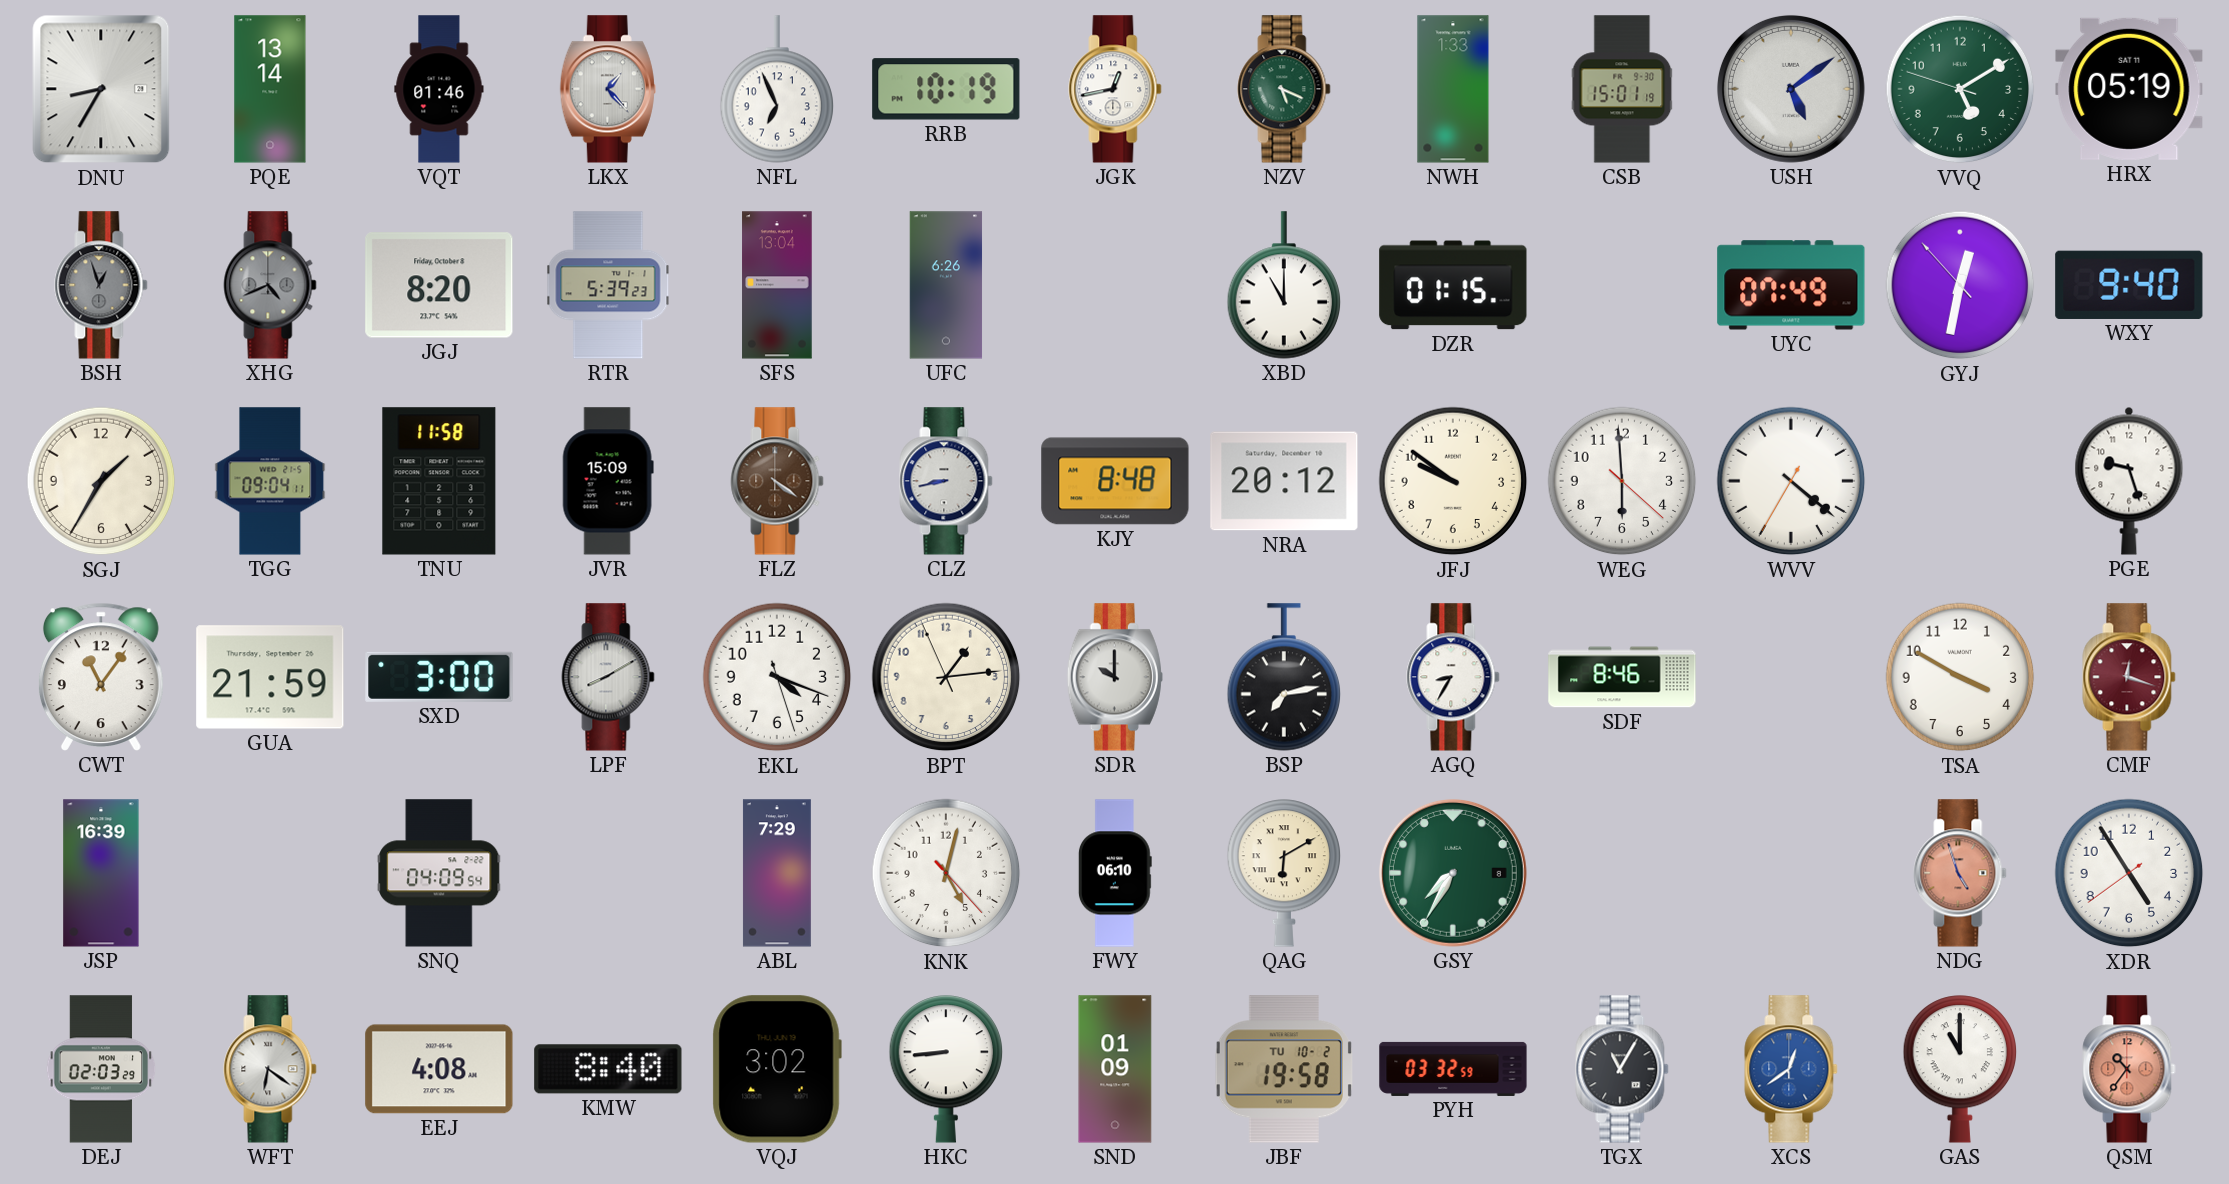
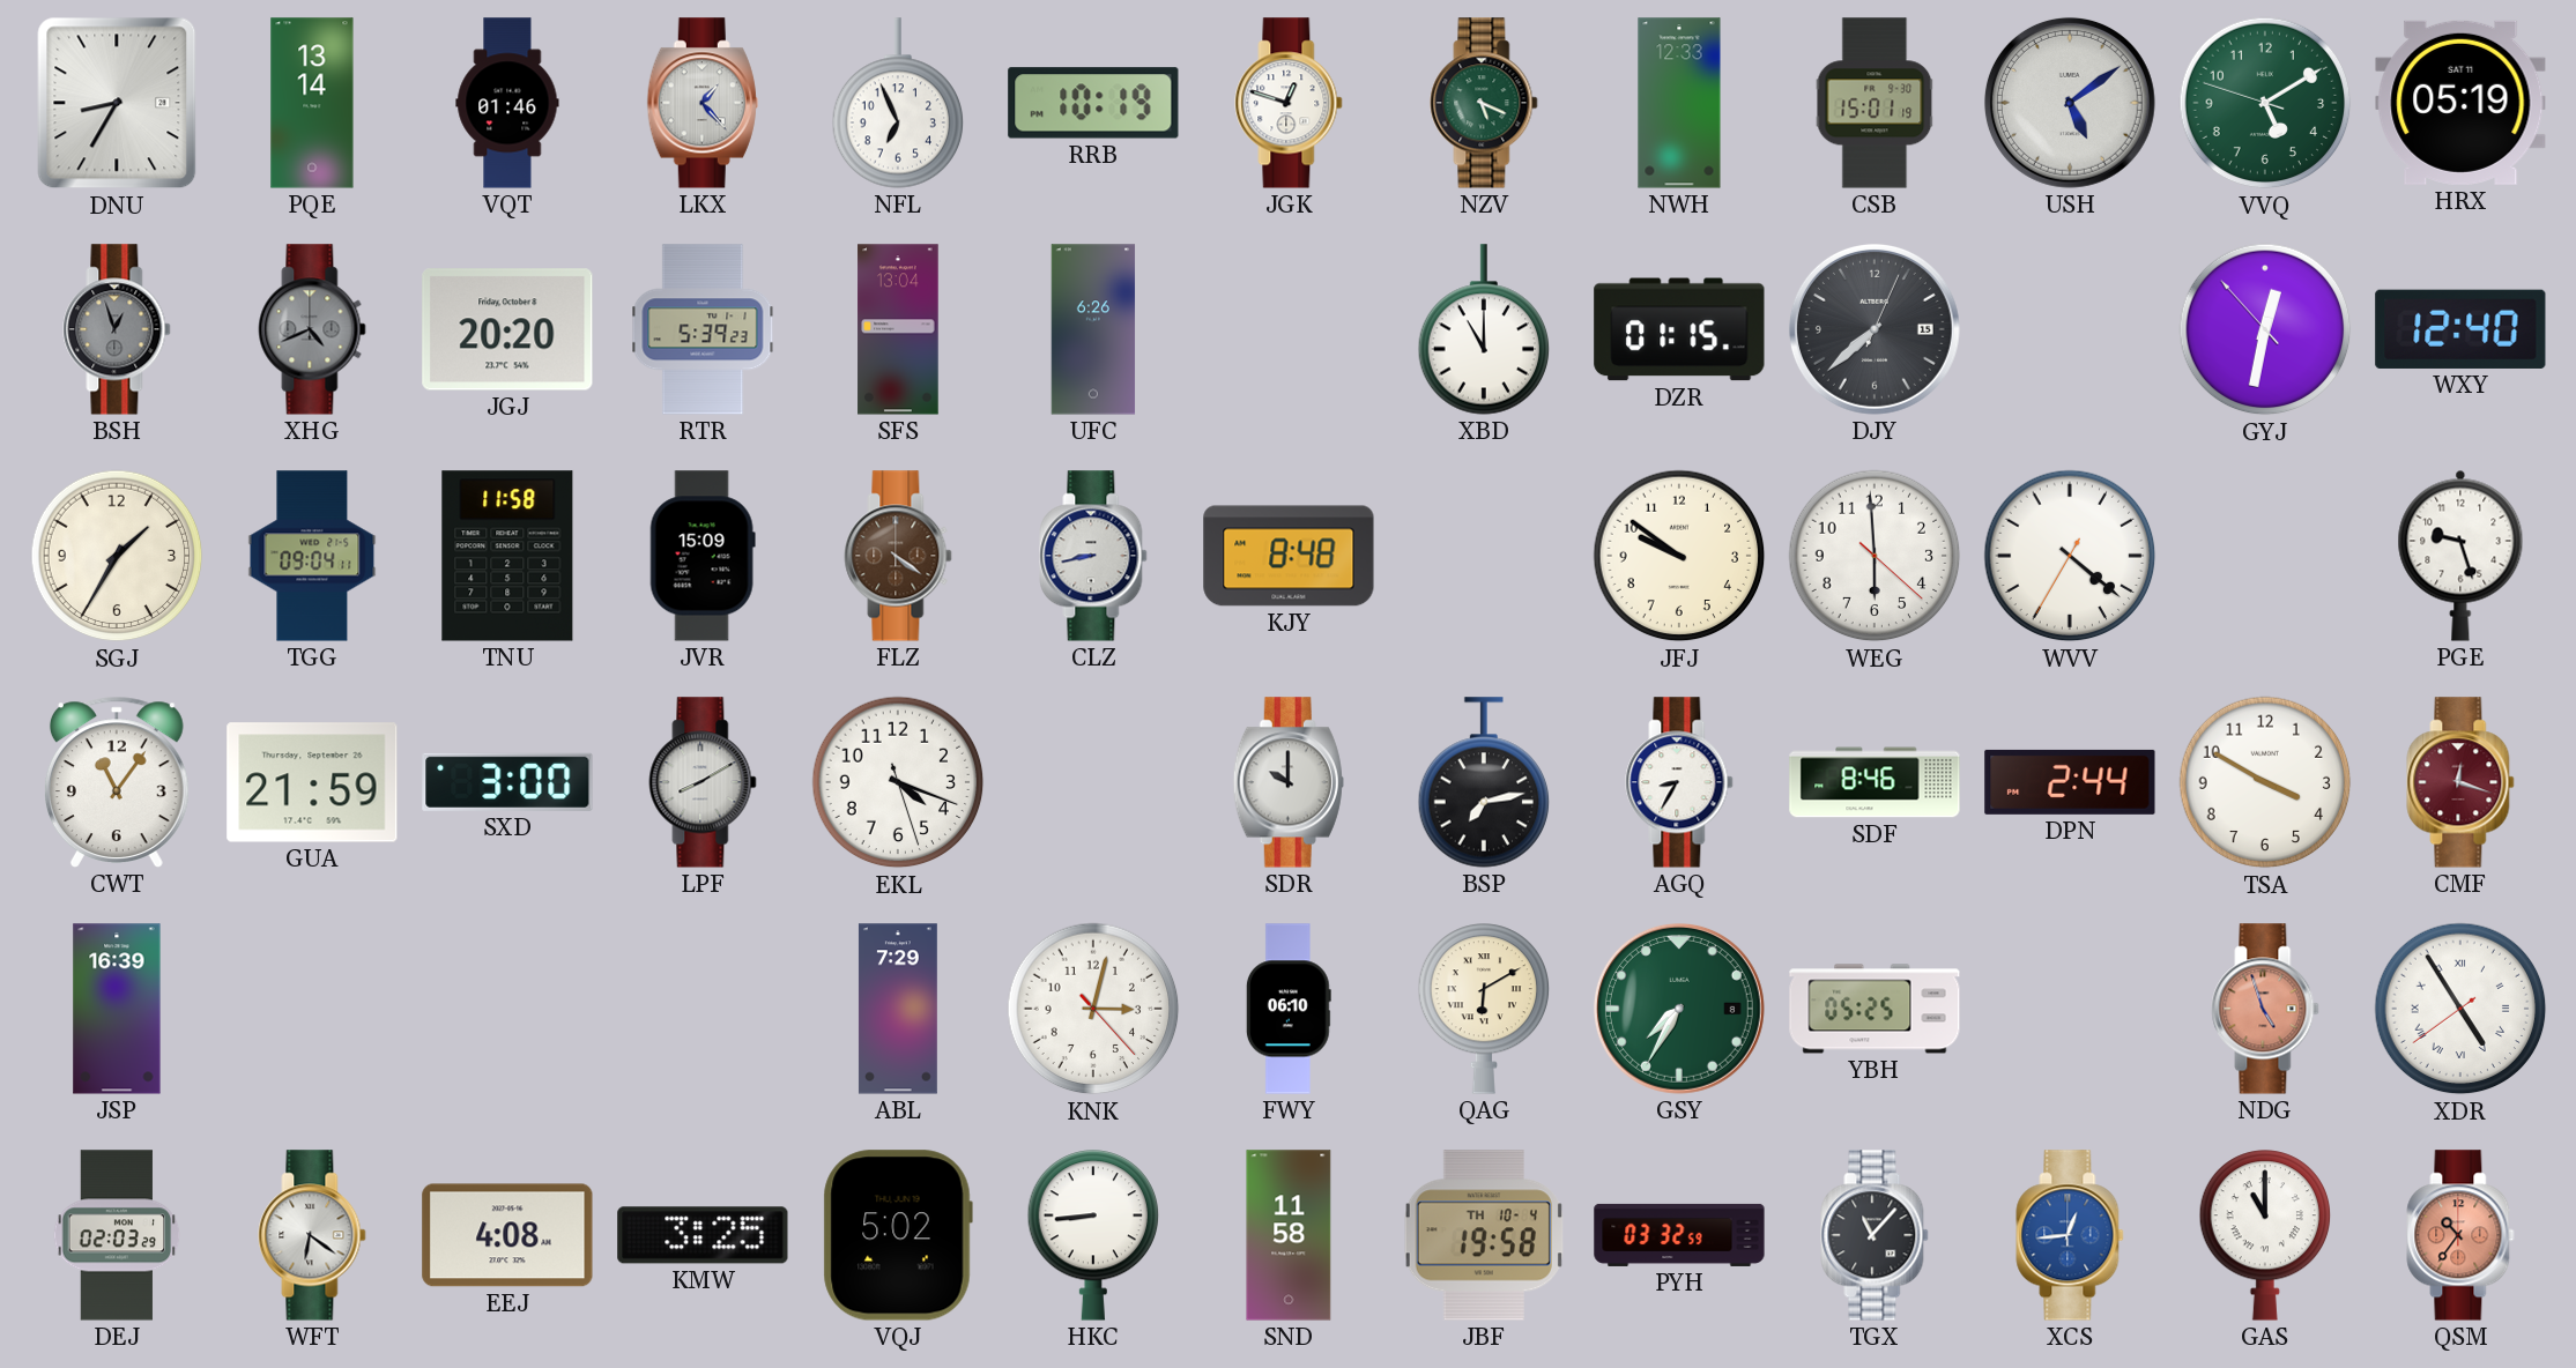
JGK: 12:43 -> 12:48 (1289, 103)
NWH: 1:33 -> 12:33 (1679, 103)
JGJ: 8:20 -> 20:20 (507, 329)
DJY: none -> 7:38 (1875, 329)
UYC: 07:49 -> none (1791, 285)
WXY: 9:40 -> 12:40 (2460, 329)
NRA: 20:12 -> none (1284, 481)
BPT: 1:13 -> none (946, 677)
DPN: none -> 2:44 (2070, 782)
SNQ: 04:09 -> none (440, 873)
KNK: 5:02 -> 3:02 (1093, 1009)
YBH: none -> 05:25 (1875, 1009)
XDR numerals: Arabic -> Roman (2460, 1009)
KMW: 8:40 -> 3:25 (703, 1235)
VQJ: 3:02 -> 5:02 (898, 1235)
SND: 01:09 -> 11:58 (1289, 1235)
JBF date: TU 10-2 -> TH 10-4 (1484, 1235)
TGX: 11:05 -> 11:07 (1875, 1235)
XCS: 12:39 -> 12:44 (2070, 1235)
